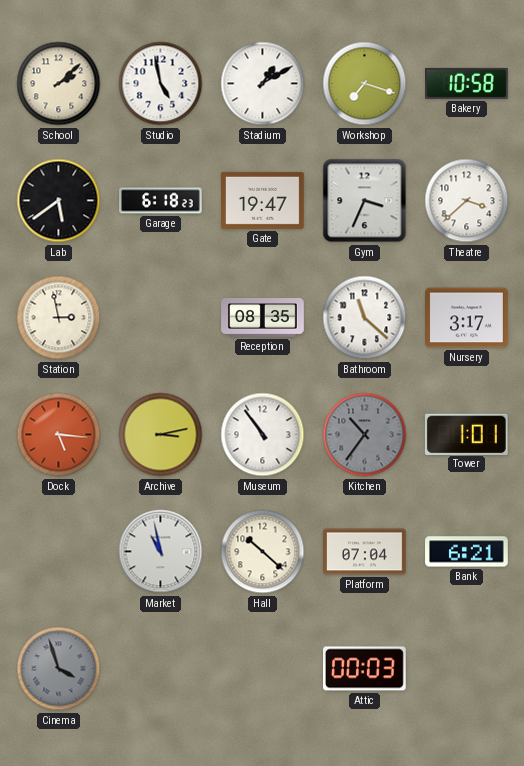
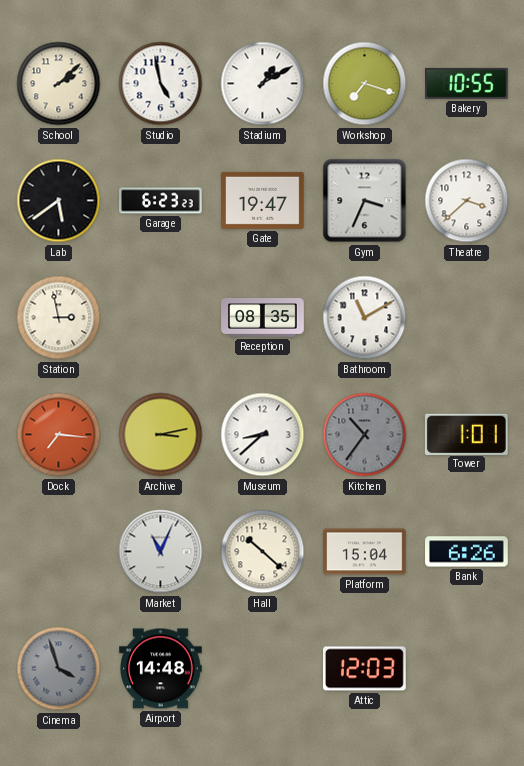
Bakery: 10:58 -> 10:55 (467, 83)
Garage: 6:18 -> 6:23 (161, 201)
Bathroom: 11:22 -> 11:10 (365, 318)
Nursery: 3:17 -> none (467, 318)
Dock: 5:16 -> 7:16 (59, 435)
Museum: 10:54 -> 8:38 (263, 435)
Market: 10:58 -> 11:04 (161, 552)
Platform: 07:04 -> 15:04 (365, 552)
Bank: 6:21 -> 6:26 (467, 552)
Airport: none -> 14:48 (161, 669)
Attic: 00:03 -> 12:03 (365, 669)
